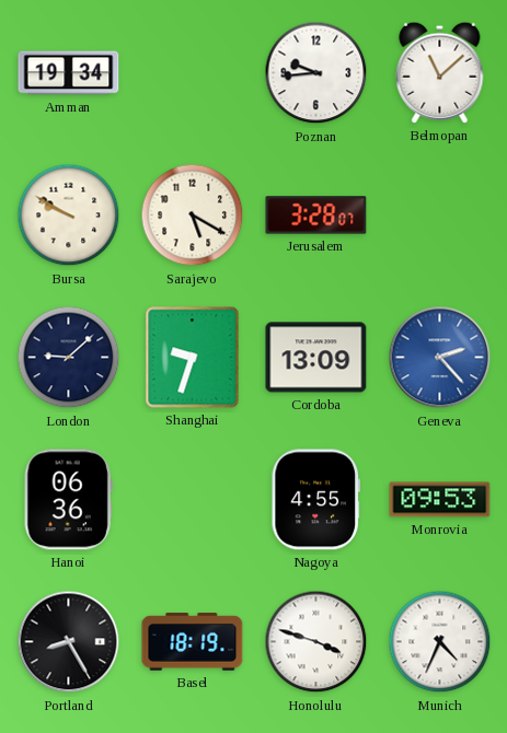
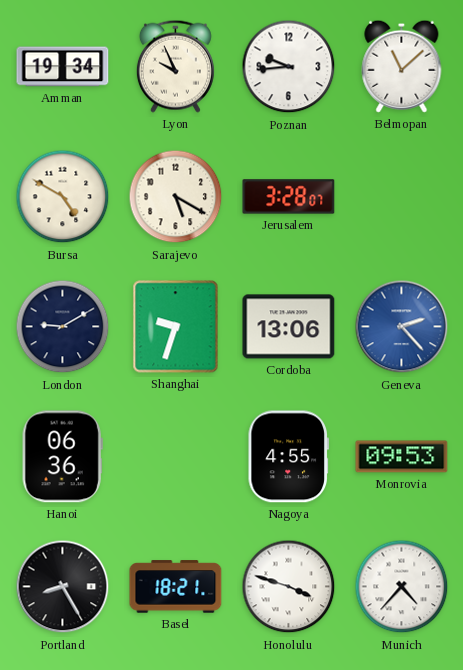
Lyon: none -> 9:56 (175, 66)
Bursa: 9:50 -> 4:50 (63, 197)
London: 9:08 -> 9:10 (63, 327)
Cordoba: 13:09 -> 13:06 (289, 327)
Basel: 18:19 -> 18:21 (176, 587)
Munich: 4:34 -> 4:37 (402, 587)
